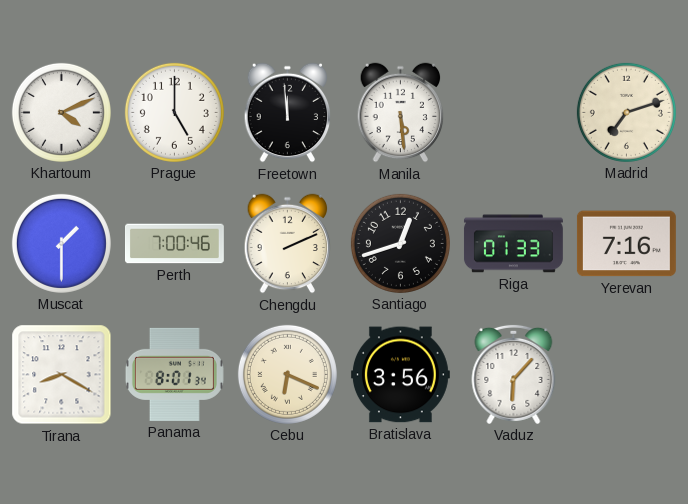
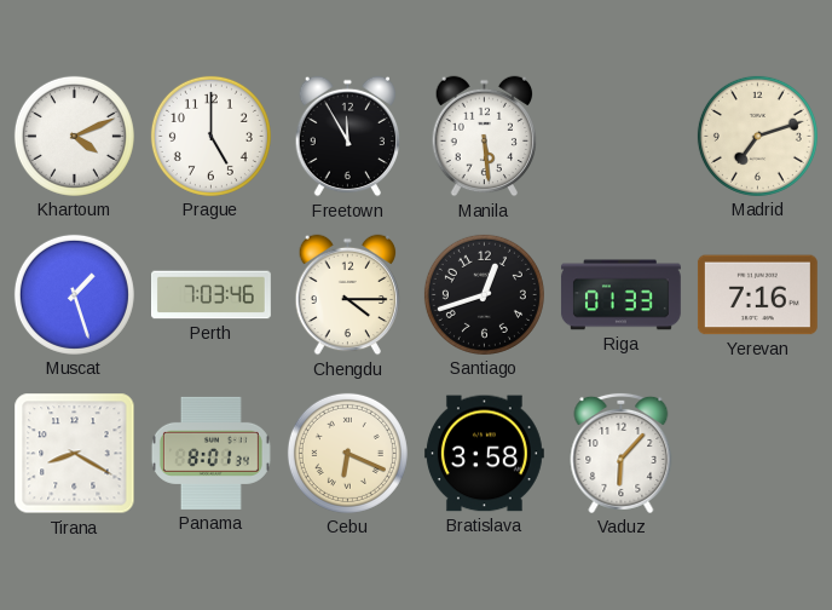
Freetown: 11:59 -> 11:55 (348, 137)
Muscat: 1:30 -> 1:27 (74, 294)
Perth: 7:00 -> 7:03 (212, 295)
Chengdu: 2:11 -> 4:15 (348, 295)
Bratislava: 3:56 -> 3:58 (484, 454)
